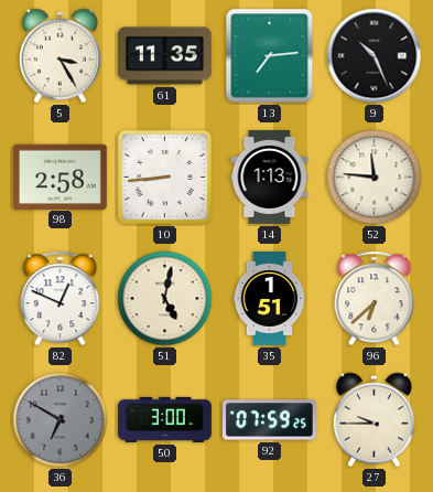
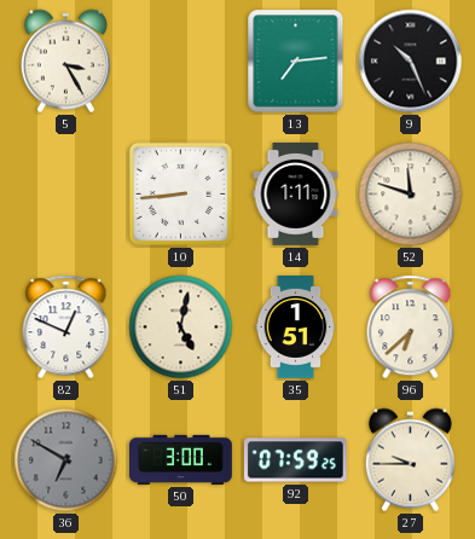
61: 11:35 -> none (164, 56)
98: 2:58 -> none (59, 177)
14: 1:13 -> 1:11 (296, 193)
52: 11:46 -> 11:48 (411, 195)
